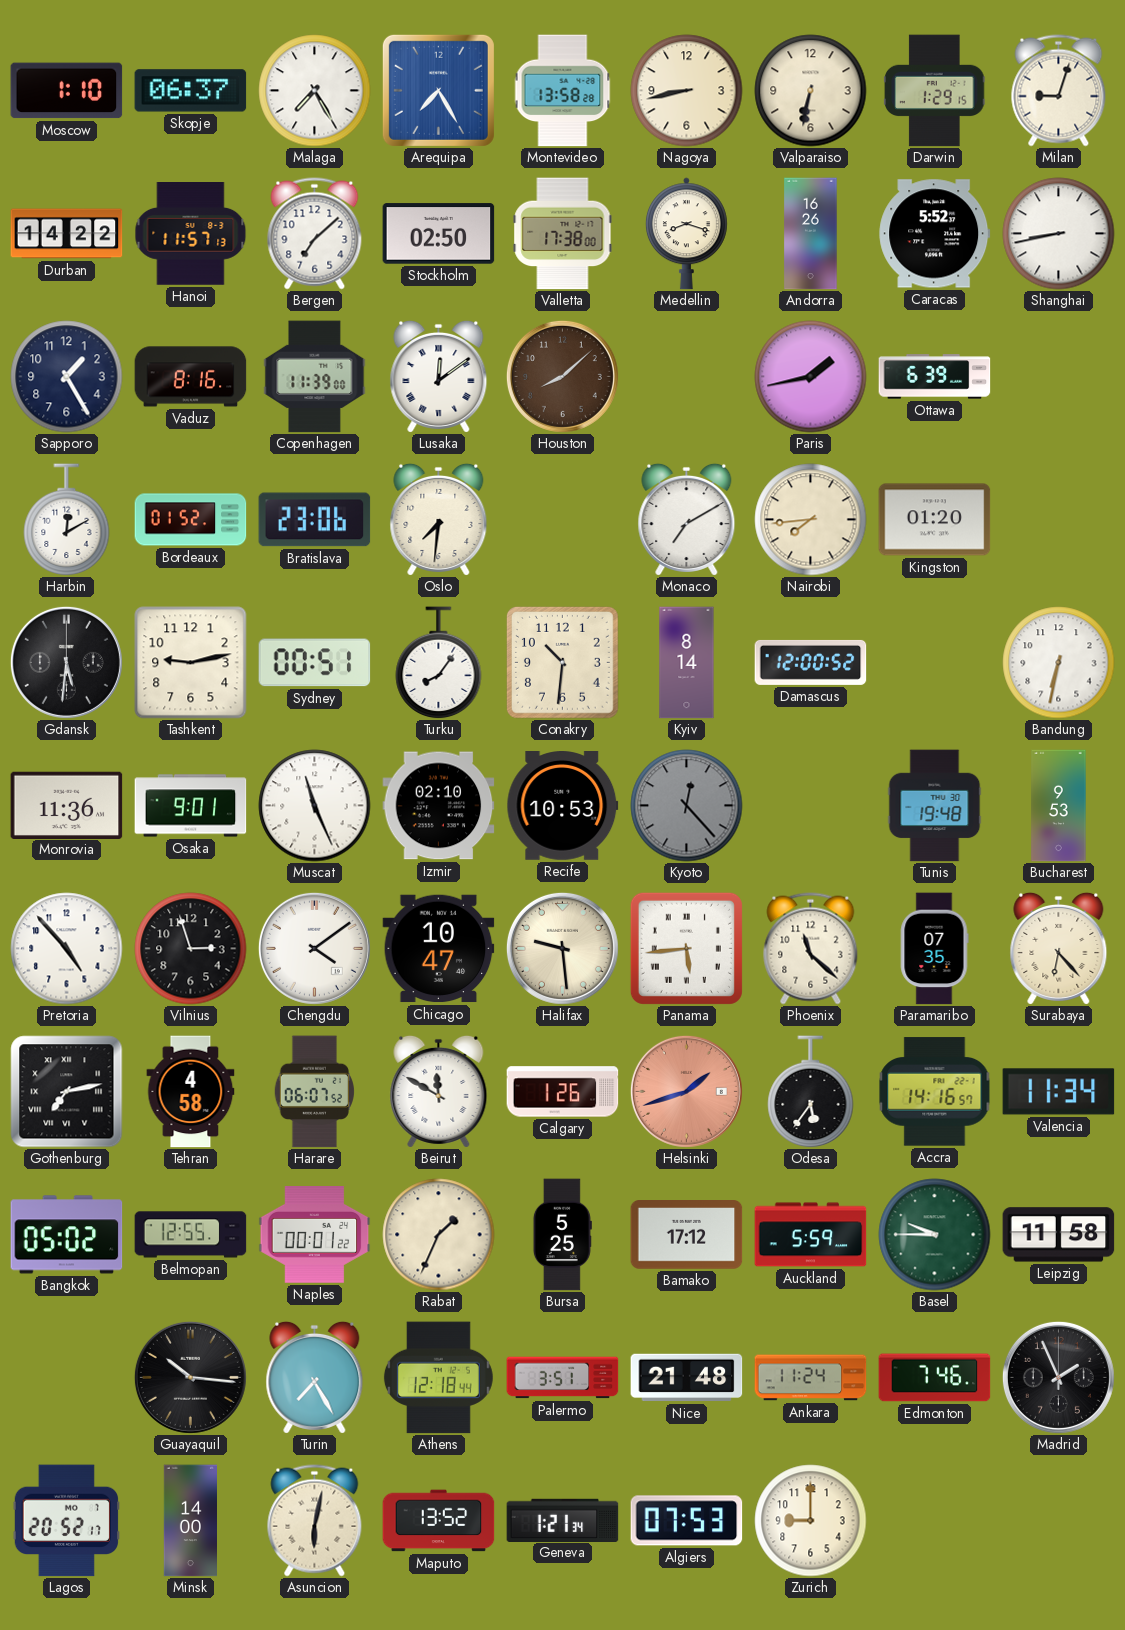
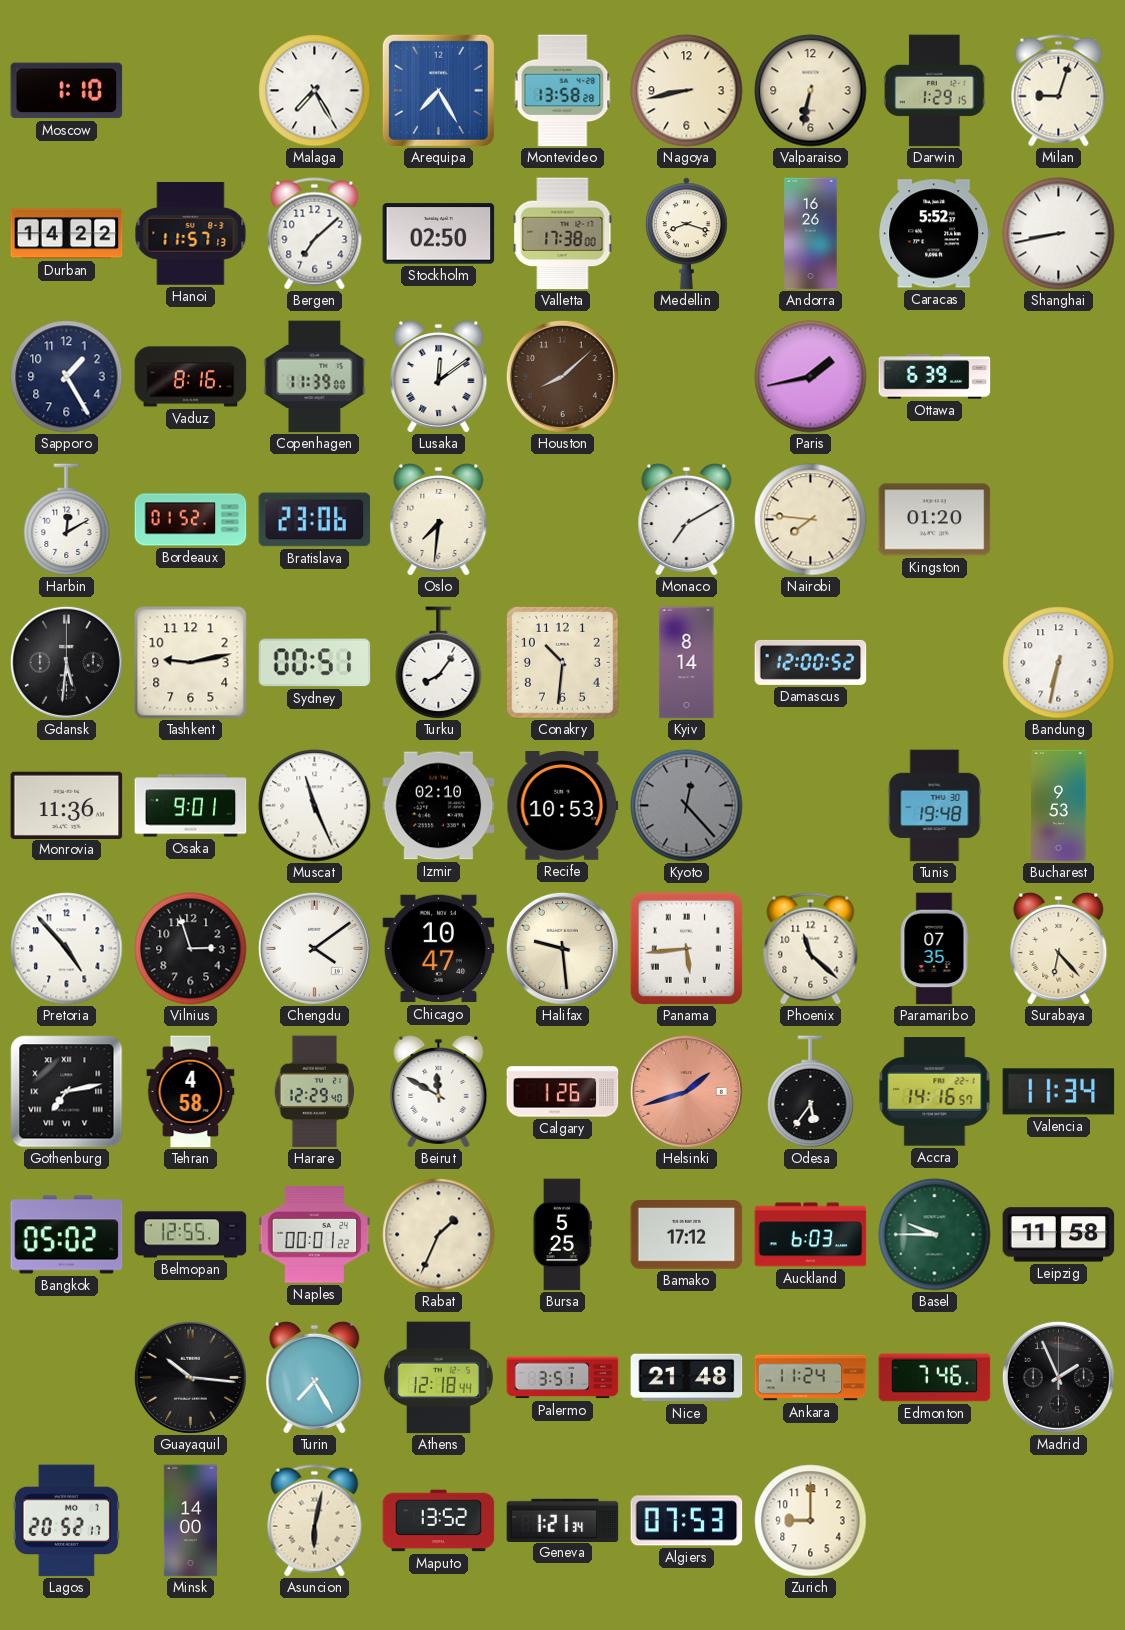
Skopje: 06:37 -> none (191, 91)
Nairobi: 7:44 -> 7:46 (811, 520)
Harare: 06:07 -> 12:29 (314, 1092)
Auckland: 5:59 -> 6:03 (811, 1235)
